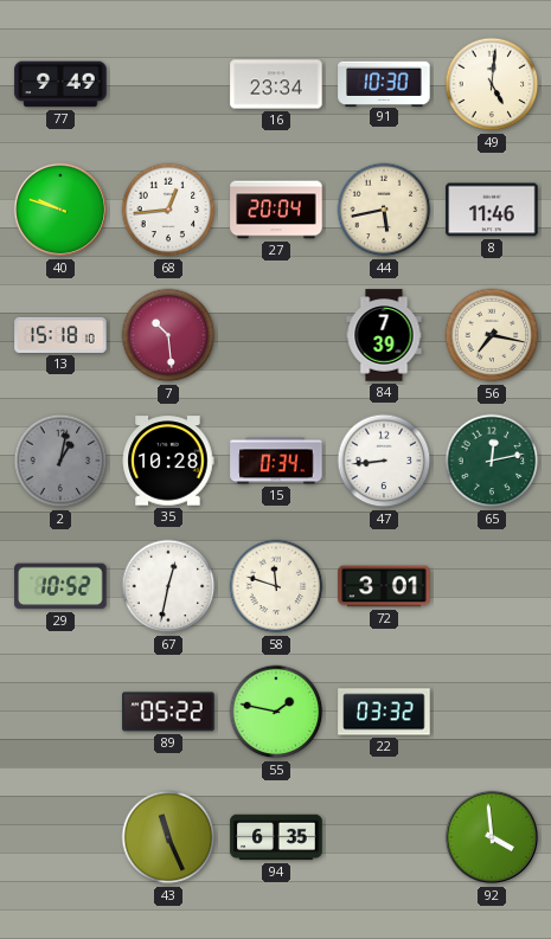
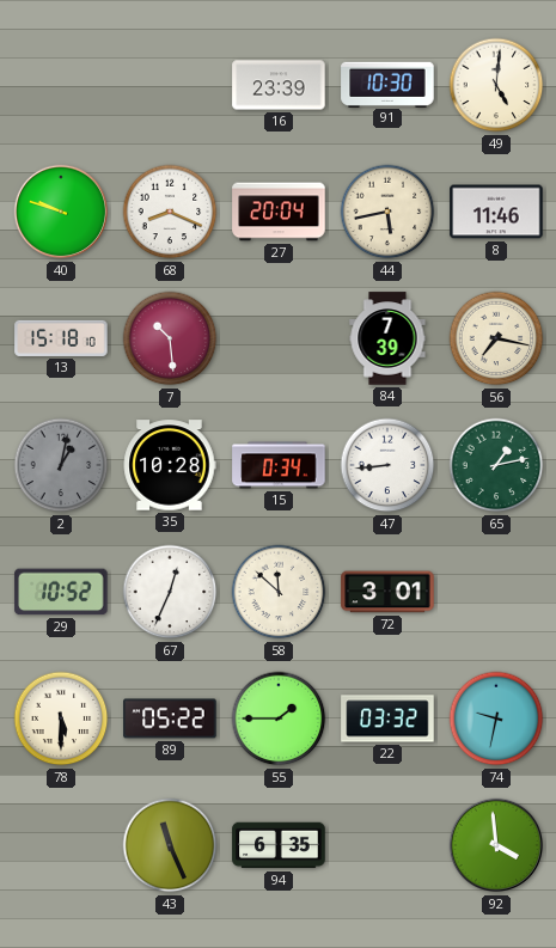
77: 9:49 -> none (60, 84)
16: 23:34 -> 23:39 (279, 85)
68: 12:44 -> 8:19 (170, 212)
65: 12:13 -> 1:13 (496, 465)
67: 12:32 -> 12:34 (170, 592)
58: 11:48 -> 11:52 (279, 592)
78: none -> 5:30 (61, 718)
55: 1:47 -> 1:45 (279, 718)
74: none -> 9:32 (496, 718)
